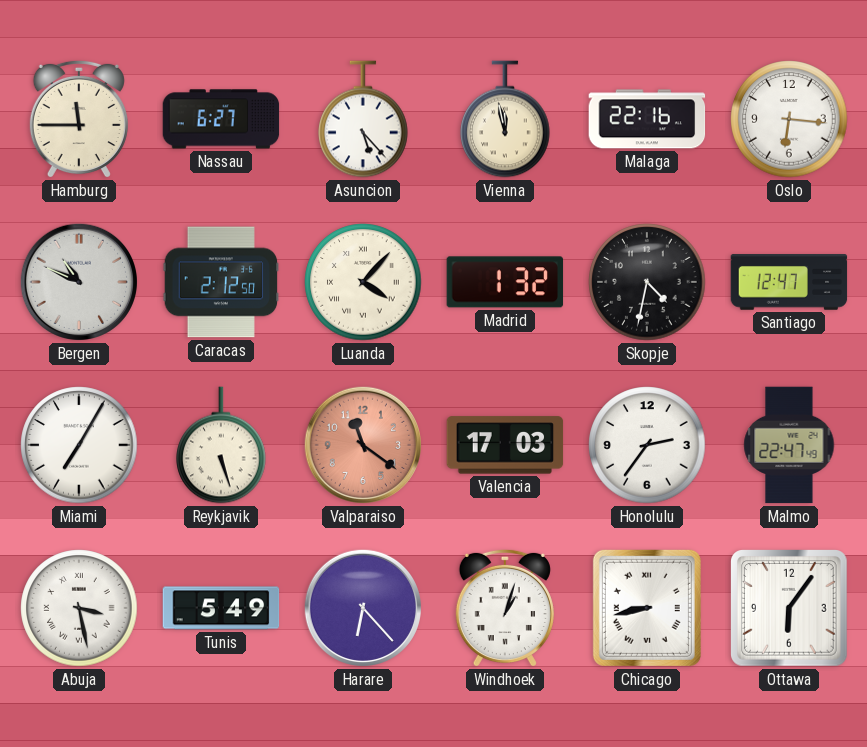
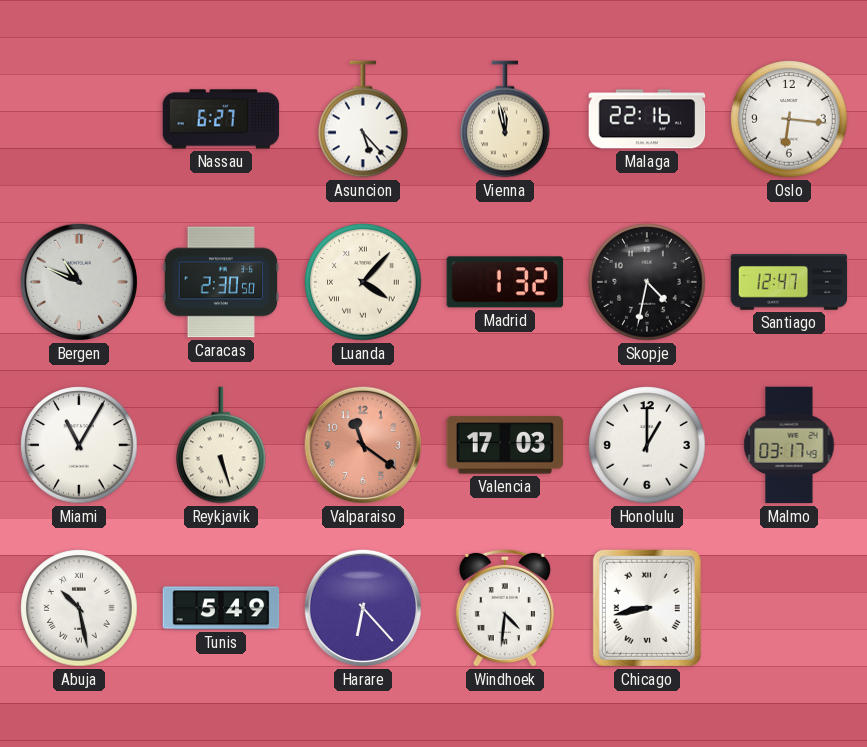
Hamburg: 11:45 -> none (79, 119)
Caracas: 2:12 -> 2:30 (221, 282)
Miami: 7:05 -> 11:05 (79, 445)
Honolulu: 2:36 -> 1:00 (647, 445)
Malmo: 22:47 -> 03:17 (789, 445)
Abuja: 3:28 -> 10:28 (79, 608)
Windhoek: 1:03 -> 4:31 (505, 608)
Ottawa: 6:06 -> none (790, 609)
